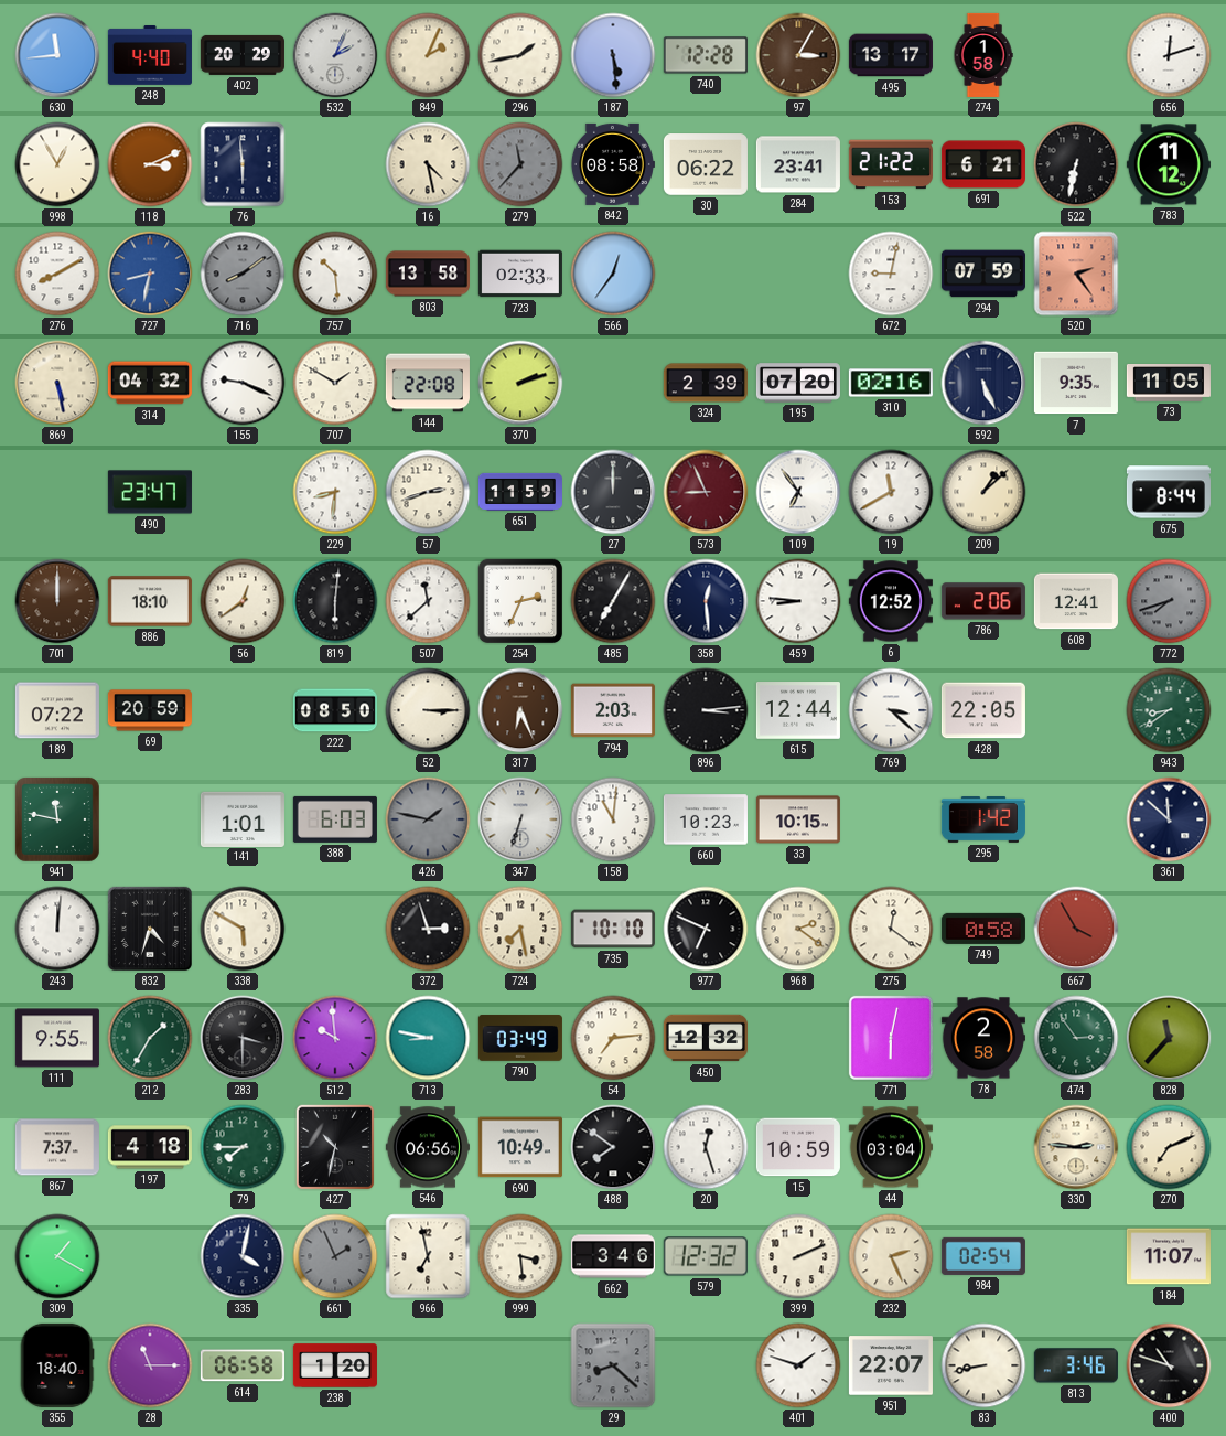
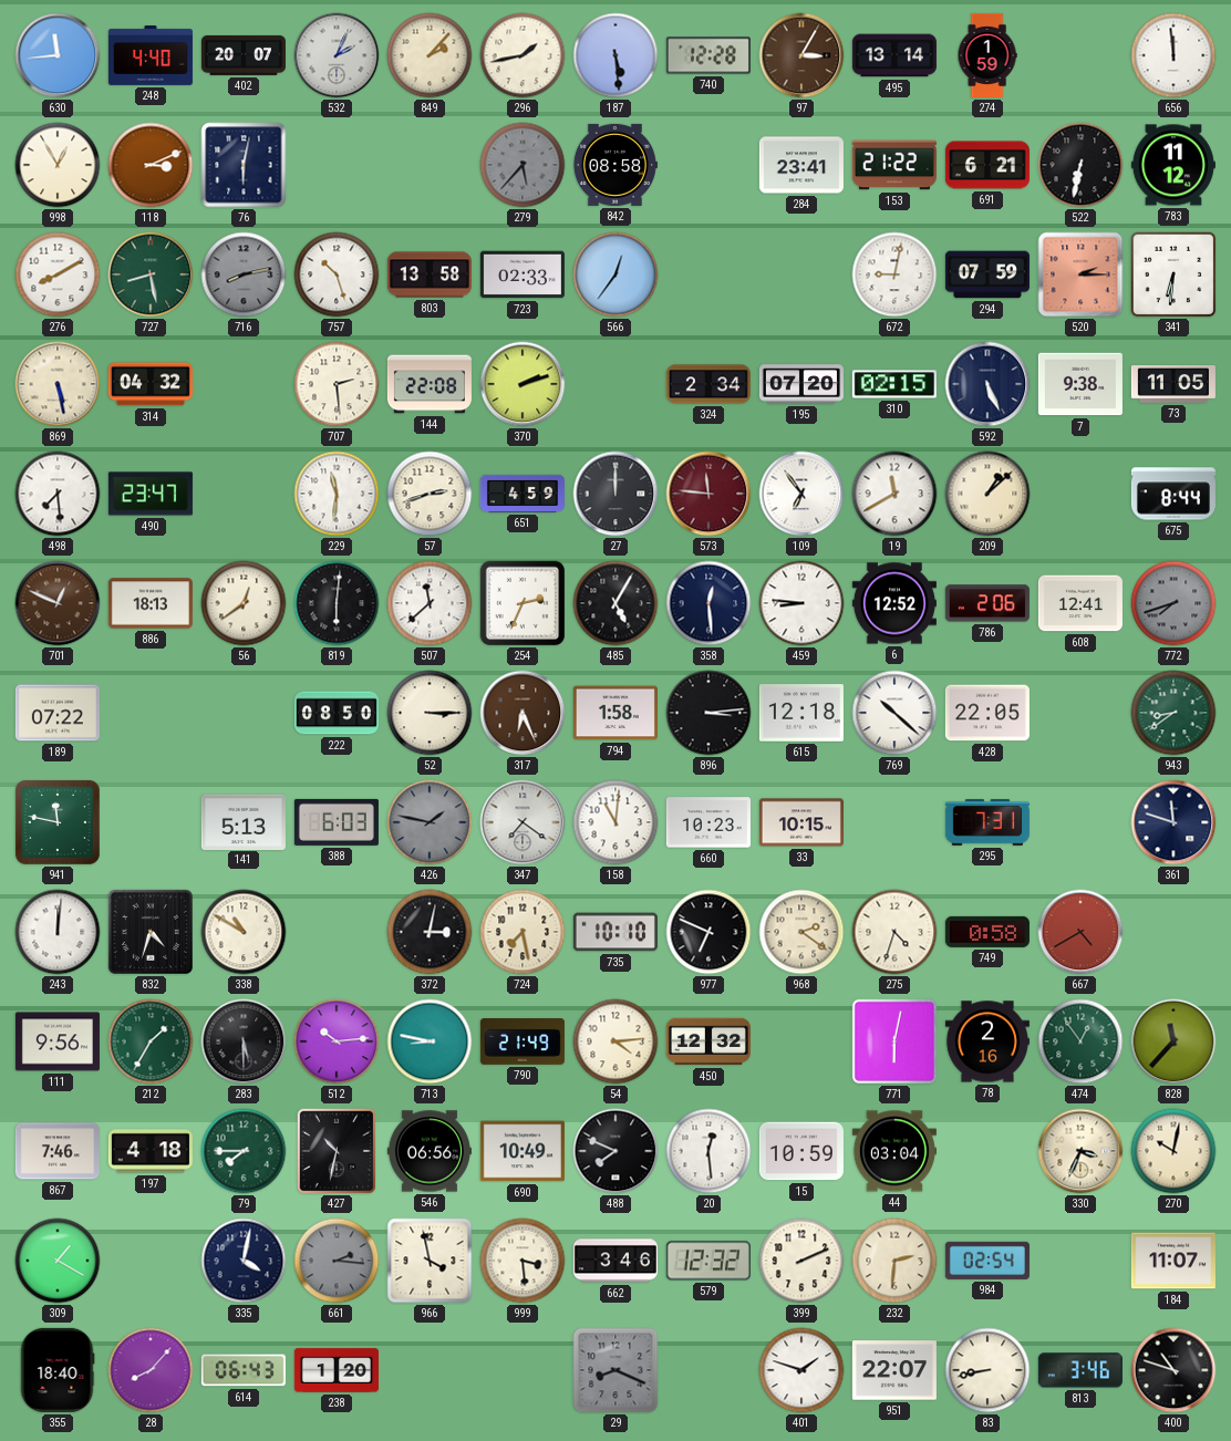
402: 20:29 -> 20:07 (244, 55)
849: 2:04 -> 2:07 (430, 55)
495: 13:17 -> 13:14 (894, 55)
274: 1:58 -> 1:59 (987, 55)
656: 12:12 -> 11:59 (1173, 55)
76: 5:59 -> 6:02 (244, 165)
16: 4:28 -> none (428, 164)
279: 11:37 -> 5:37 (523, 165)
30: 06:22 -> none (706, 164)
727: 8:32 -> 8:28 (151, 274)
727 dial: blue -> green (151, 274)
716: 8:09 -> 8:13 (244, 274)
757: 10:29 -> 10:27 (337, 274)
520: 2:24 -> 2:15 (1080, 274)
341: none -> 6:31 (1173, 274)
155: 9:19 -> none (243, 383)
707: 1:50 -> 2:29 (337, 384)
324: 2:39 -> 2:34 (708, 384)
310: 02:16 -> 02:15 (894, 384)
7: 9:35 -> 9:38 (1080, 384)
498: none -> 7:29 (58, 494)
229: 8:31 -> 11:31 (337, 494)
651: 11:59 -> 4:59 (523, 494)
573: 8:56 -> 11:46 (708, 494)
701: 12:00 -> 12:49 (58, 603)
886: 18:10 -> 18:13 (151, 603)
485: 7:05 -> 5:05 (615, 603)
69: 20:59 -> none (150, 710)
794: 2:03 -> 1:58 (615, 713)
615: 12:44 -> 12:18 (801, 713)
769: 3:22 -> 10:22 (894, 713)
141: 1:01 -> 5:13 (244, 821)
347: 6:33 -> 7:21 (523, 822)
295: 1:42 -> 7:31 (987, 823)
361: 11:52 -> 11:48 (1173, 822)
338: 5:50 -> 10:50 (244, 932)
372: 2:57 -> 3:02 (430, 932)
275: 12:21 -> 4:33 (894, 932)
667: 3:55 -> 4:40 (1080, 932)
111: 9:55 -> 9:56 (58, 1041)
283: 3:30 -> 5:30 (244, 1041)
512: 9:59 -> 10:14 (337, 1041)
790: 03:49 -> 21:49 (523, 1043)
54: 7:14 -> 4:14 (615, 1041)
78: 2:58 -> 2:16 (987, 1041)
474: 2:54 -> 12:54 (1080, 1041)
867: 7:37 -> 7:46 (58, 1151)
488: 7:51 -> 7:49 (615, 1151)
20: 12:27 -> 12:29 (708, 1151)
330: 2:46 -> 3:34 (1080, 1151)
270: 7:11 -> 10:02 (1173, 1151)
661: 1:56 -> 2:16 (337, 1261)
966: 6:58 -> 3:58 (430, 1261)
232: 2:26 -> 2:31 (894, 1261)
28: 11:15 -> 8:07 (151, 1370)
614: 06:58 -> 06:43 (244, 1370)
29: 8:22 -> 8:19 (615, 1370)
